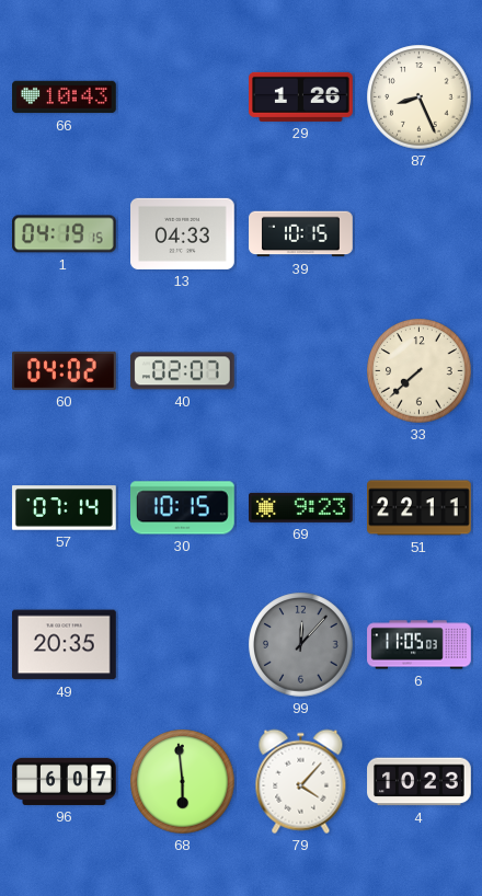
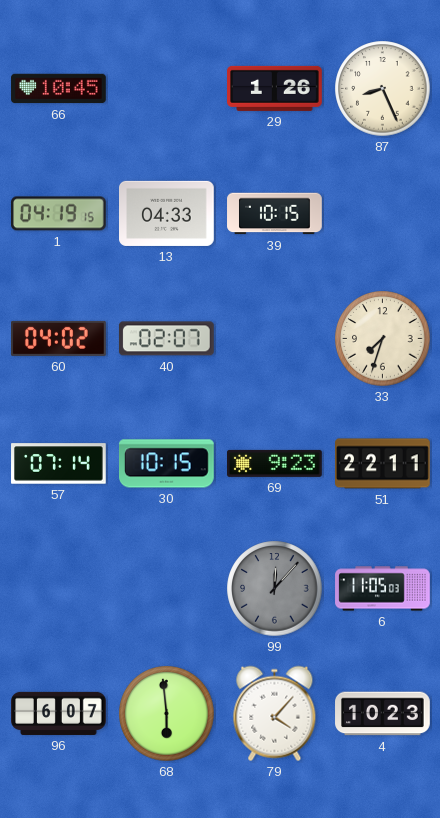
66: 10:43 -> 10:45 (59, 89)
33: 7:38 -> 7:33 (383, 339)
49: 20:35 -> none (65, 645)
